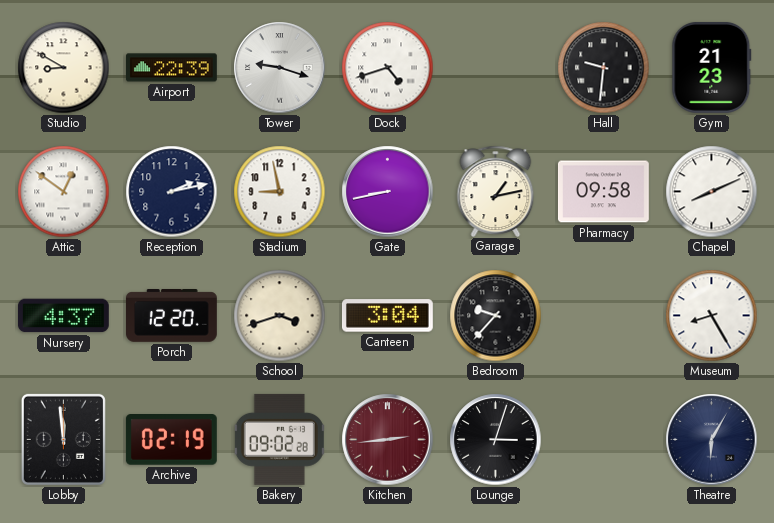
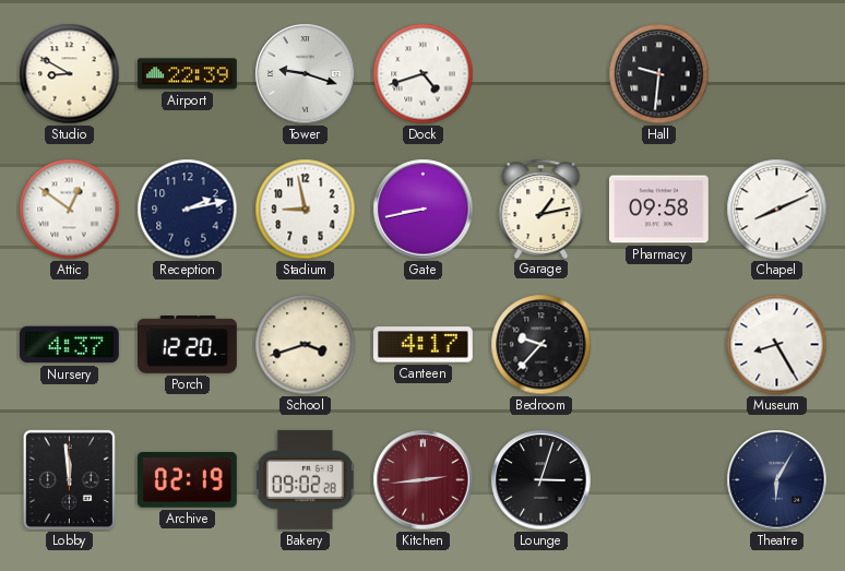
Gym: 21:23 -> none (712, 67)
Canteen: 3:04 -> 4:17 (422, 345)
